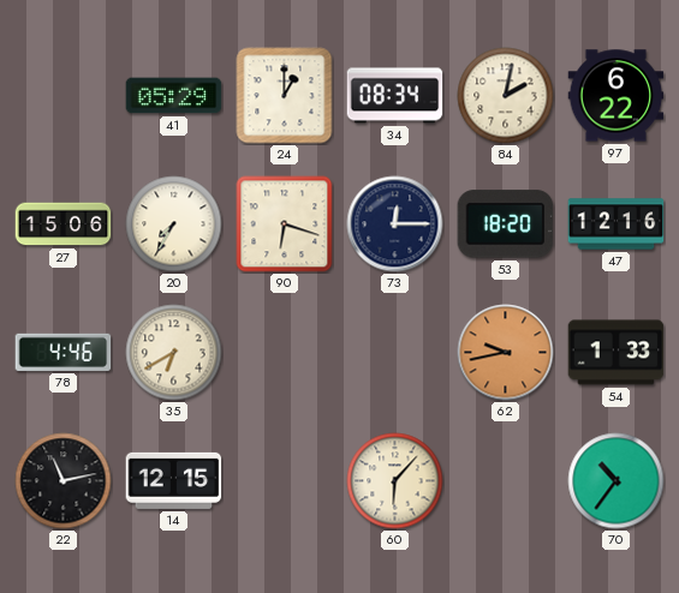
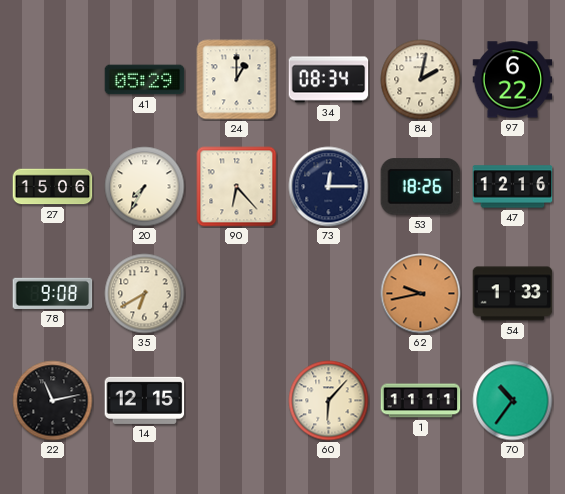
90: 6:18 -> 6:23 (237, 187)
53: 18:20 -> 18:26 (421, 187)
78: 4:46 -> 9:08 (53, 293)
1: none -> 11:11 (421, 401)
